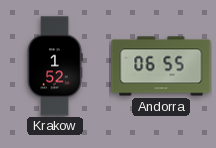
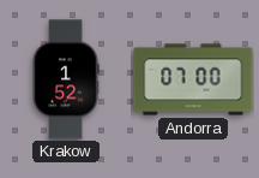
Andorra: 06:55 -> 07:00 (193, 79)
